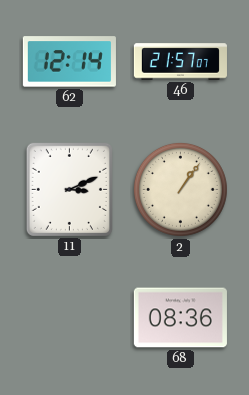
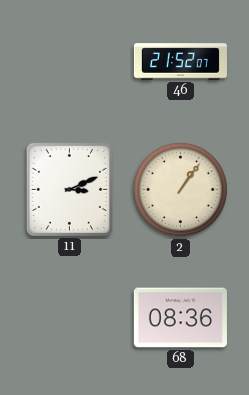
62: 12:14 -> none (69, 62)
46: 21:57 -> 21:52 (180, 62)
